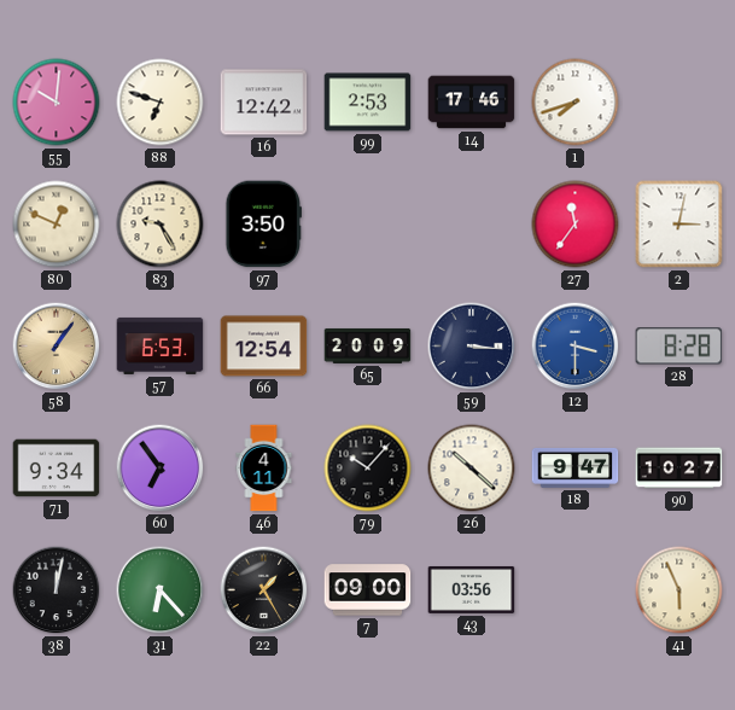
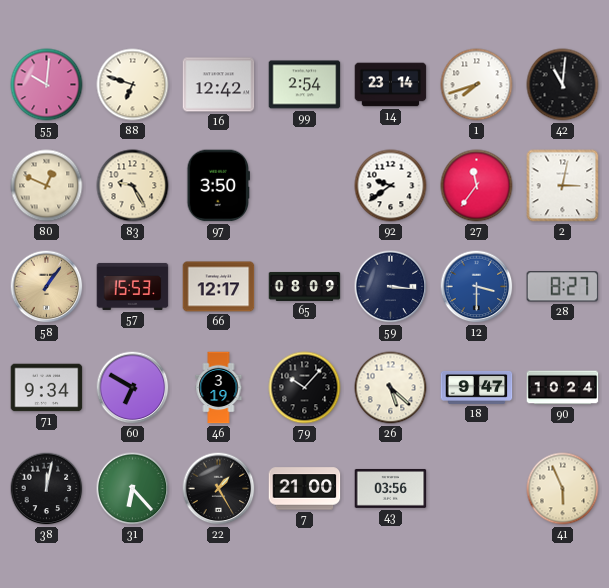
99: 2:53 -> 2:54 (305, 85)
14: 17:46 -> 23:14 (391, 85)
42: none -> 11:01 (563, 85)
92: none -> 9:39 (391, 186)
57: 6:53 -> 15:53 (133, 286)
66: 12:54 -> 12:17 (219, 287)
65: 20:09 -> 08:09 (305, 286)
28: 8:28 -> 8:27 (563, 287)
60: 6:54 -> 6:50 (133, 388)
46: 4:11 -> 3:19 (219, 388)
26: 10:22 -> 5:22 (391, 388)
90: 10:27 -> 10:24 (563, 388)
7: 09:00 -> 21:00 (305, 489)
